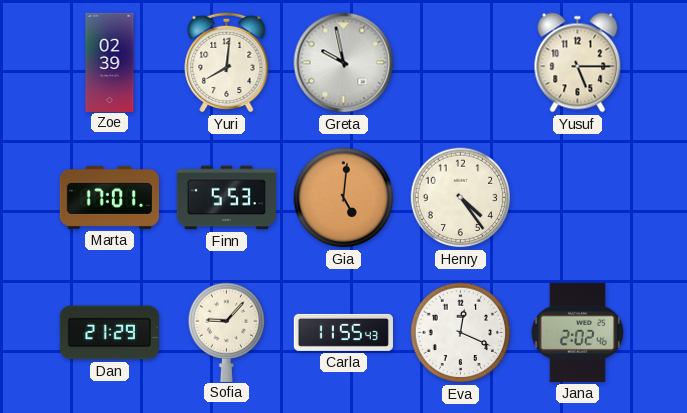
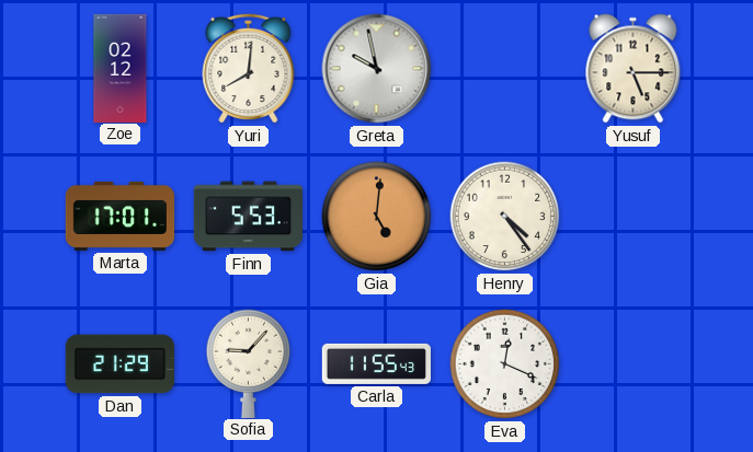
Zoe: 02:39 -> 02:12 (121, 68)
Jana: 2:02 -> none (577, 332)
